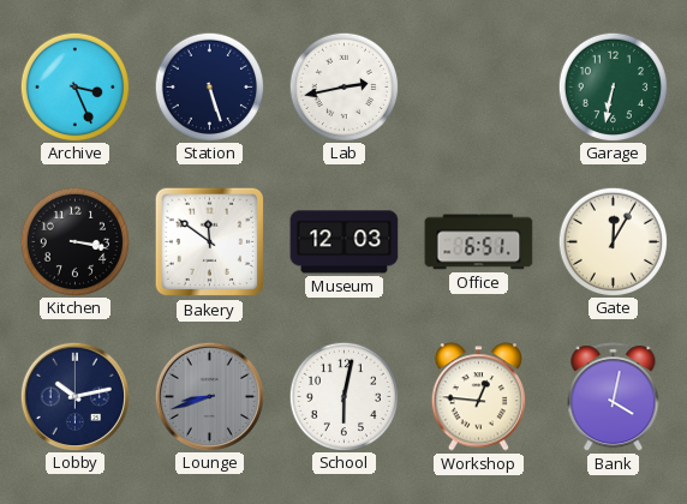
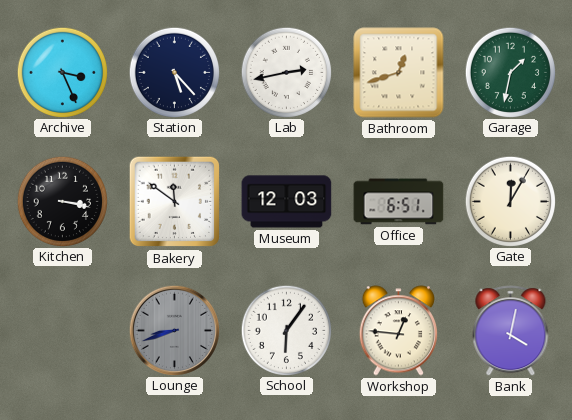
Station: 5:27 -> 5:23 (174, 72)
Bathroom: none -> 12:42 (399, 73)
Garage: 6:32 -> 1:32 (510, 72)
Lobby: 10:13 -> none (74, 396)
School: 6:02 -> 6:06 (286, 330)
